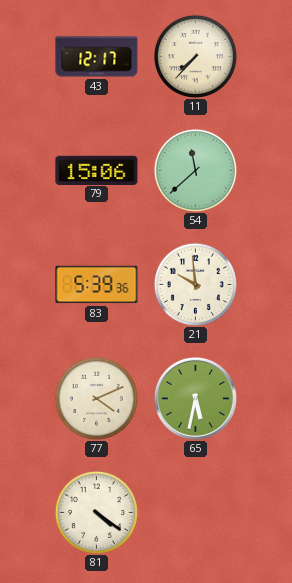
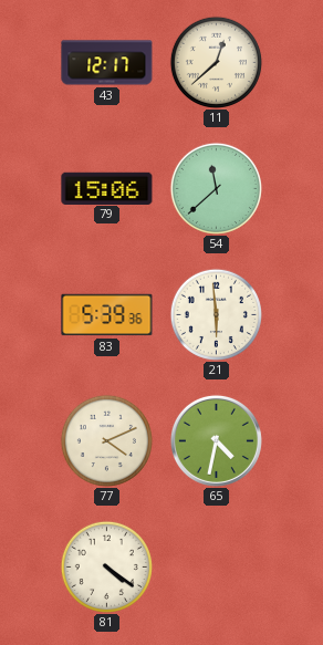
11: 7:37 -> 12:38 (216, 62)
21: 9:59 -> 5:59 (216, 314)
65: 5:32 -> 4:32 (216, 440)
